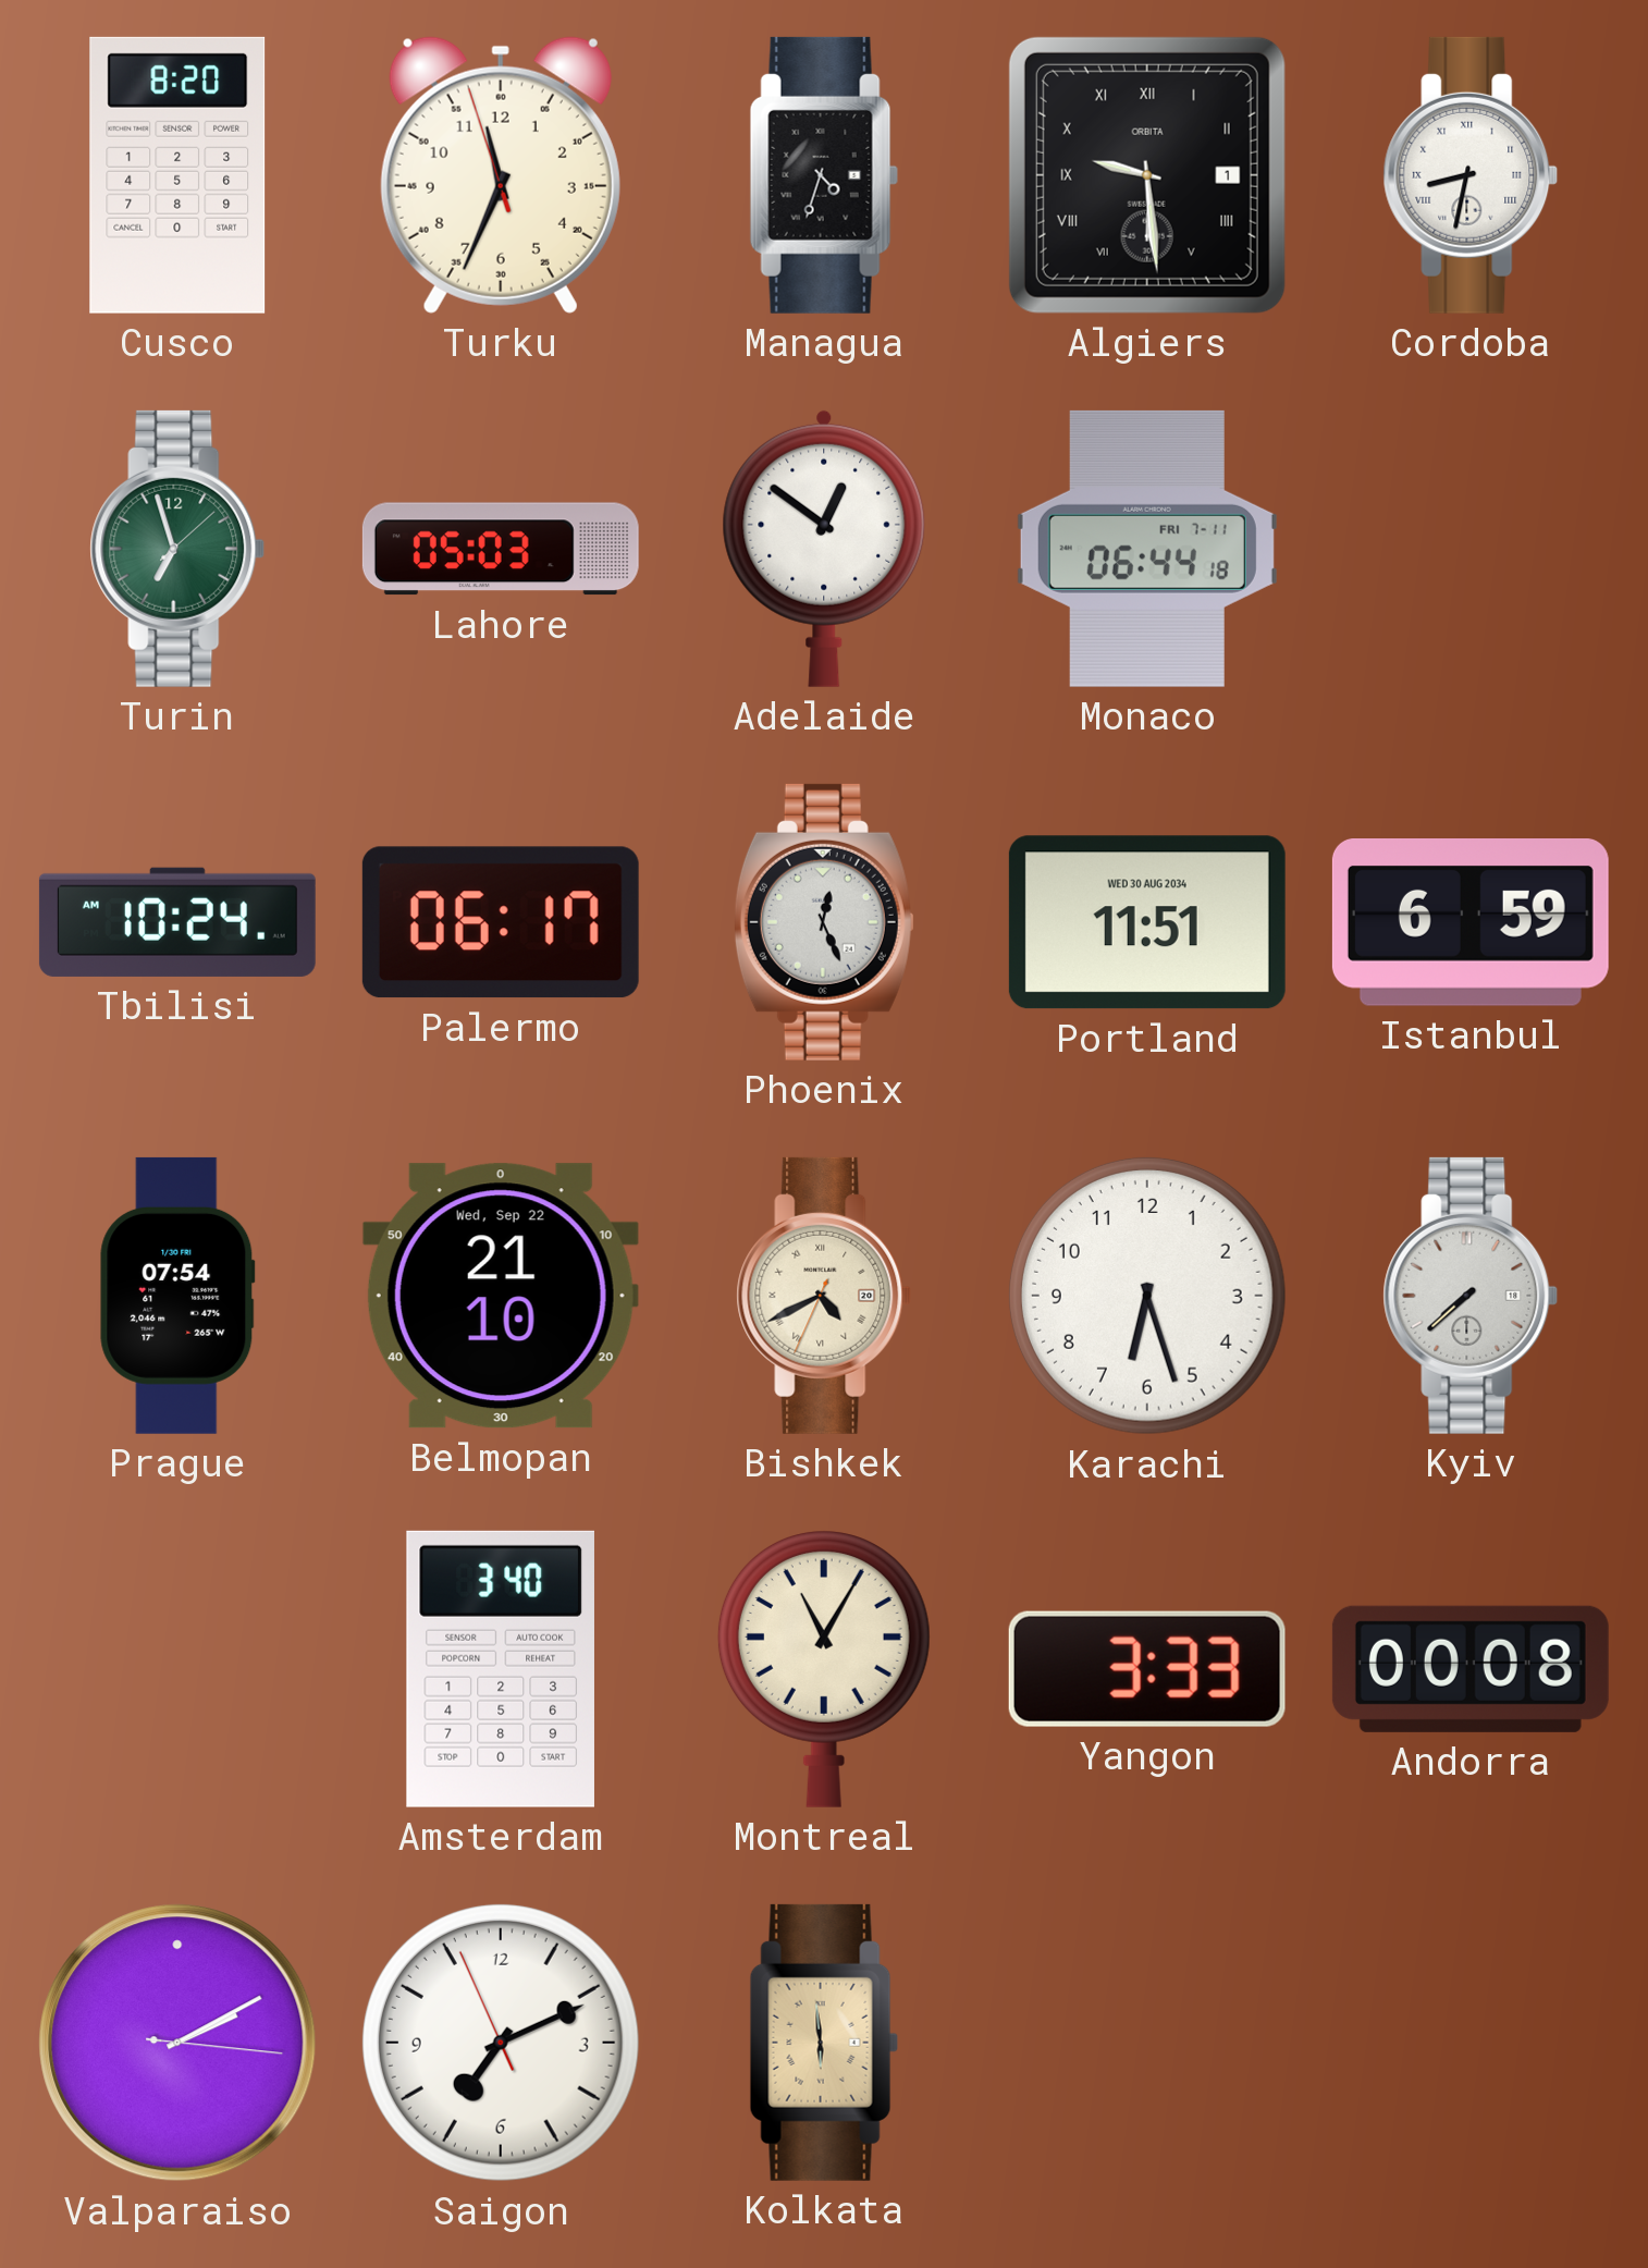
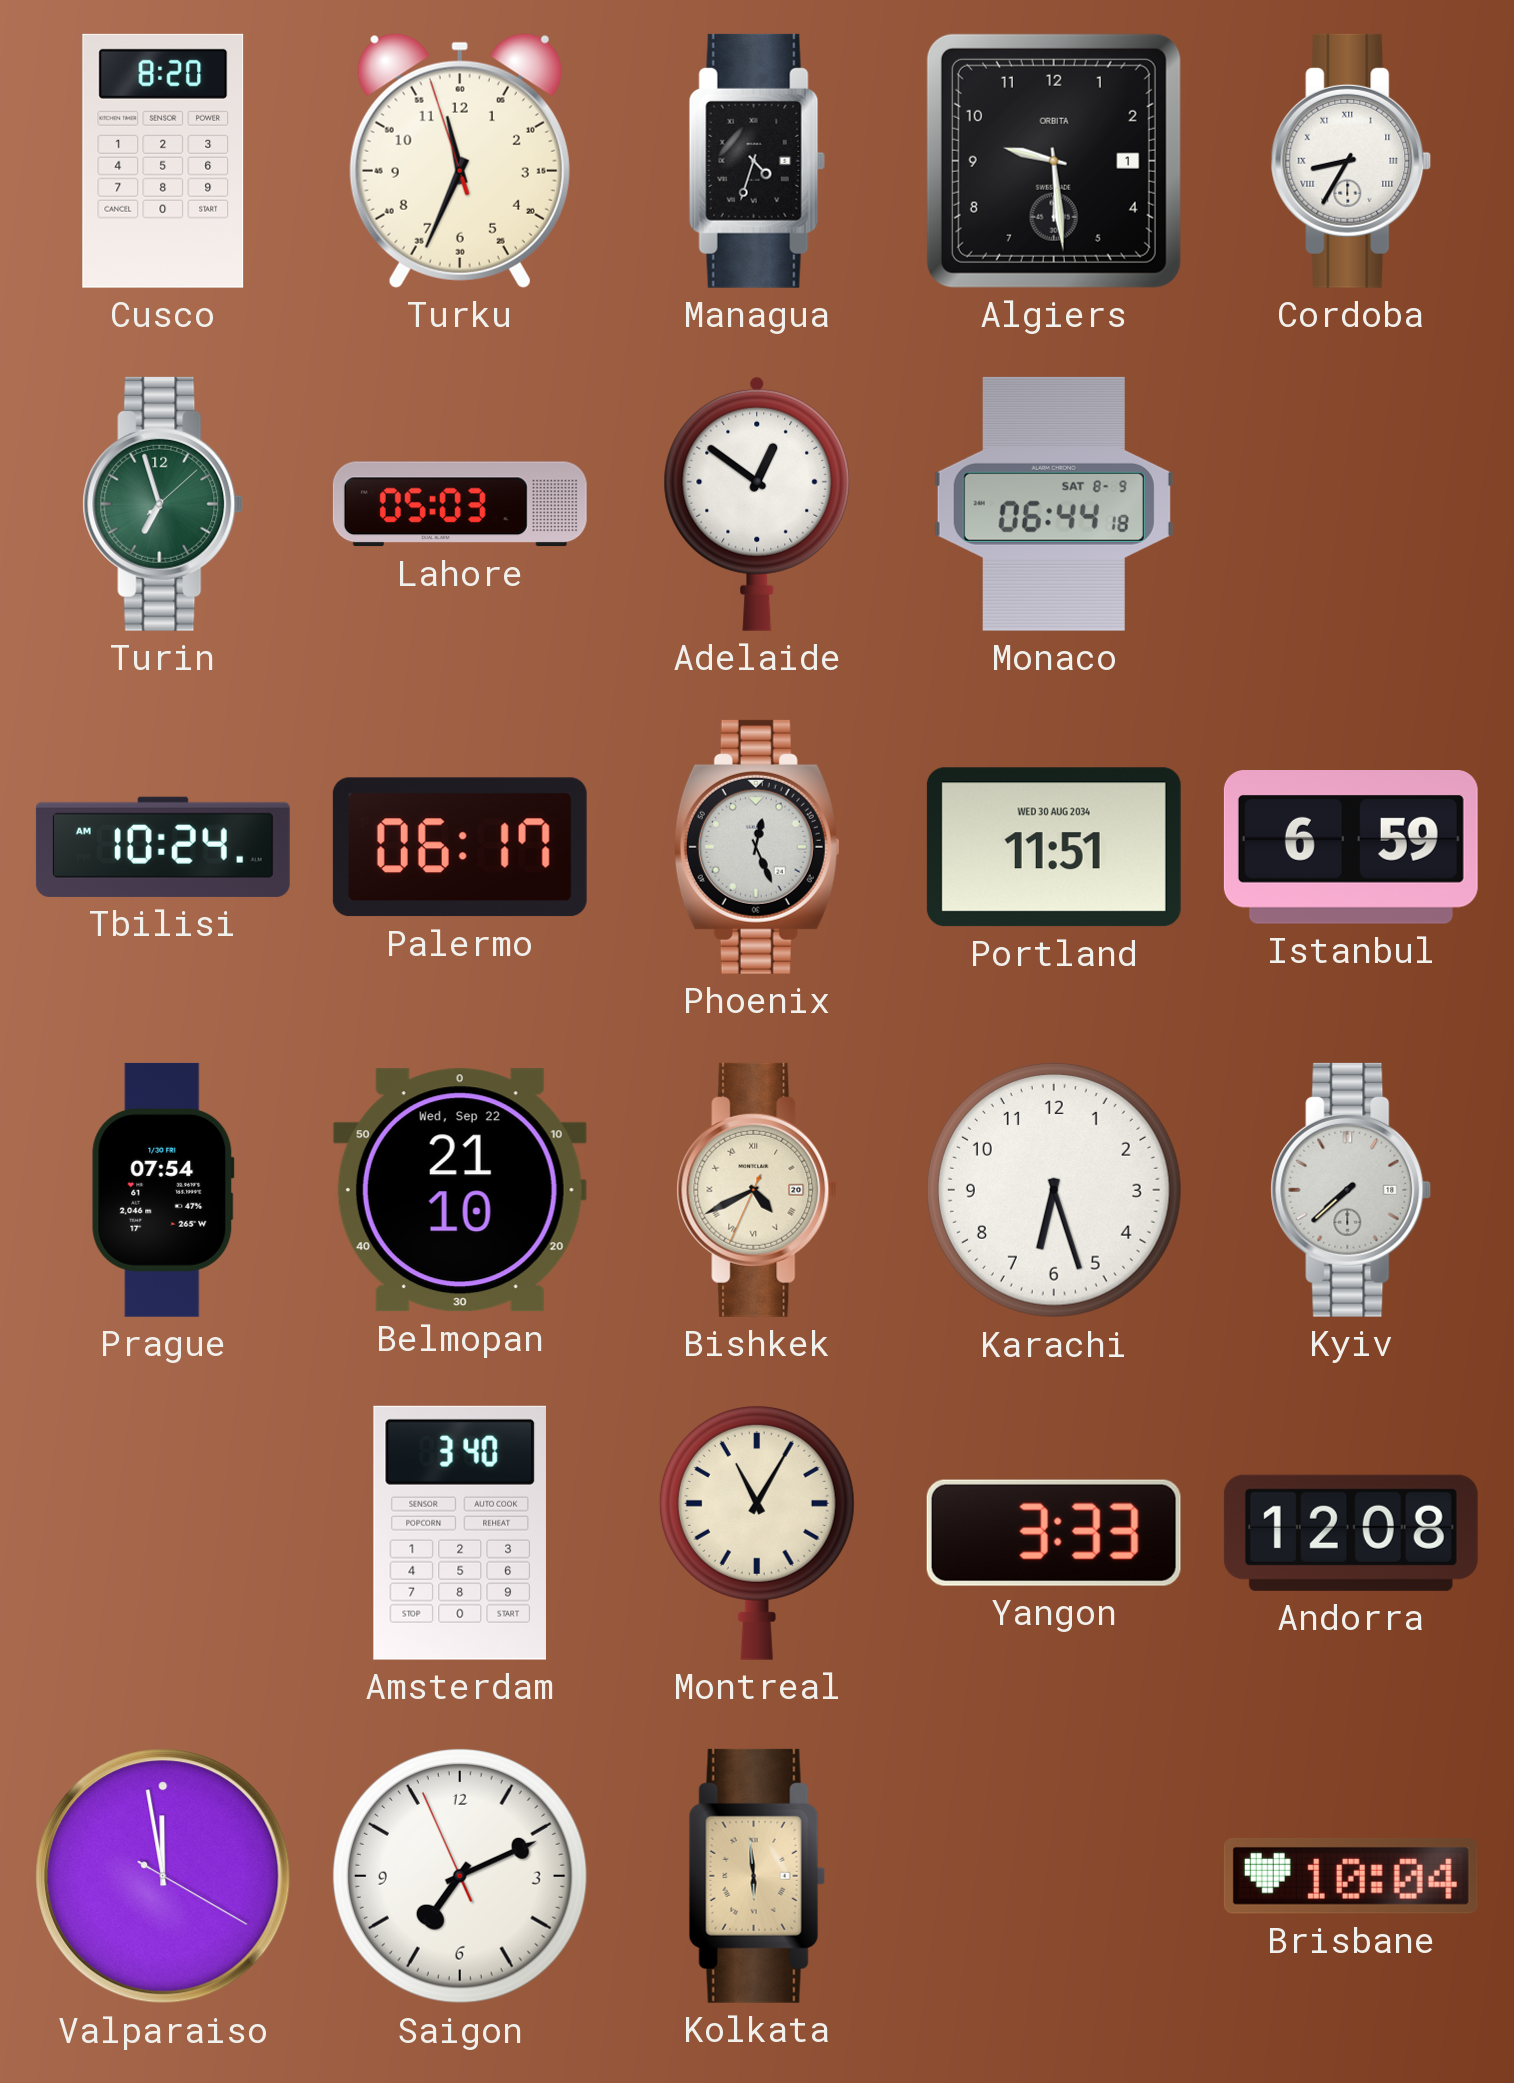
Algiers numerals: Roman -> Arabic (1054, 161)
Cordoba: 8:32 -> 8:35 (1351, 161)
Monaco date: FRI 7-11 -> SAT 8-9 (1054, 504)
Andorra: 00:08 -> 12:08 (1351, 1533)
Valparaiso: 2:10 -> 11:58 (163, 1876)
Brisbane: none -> 10:04 (1351, 1876)
